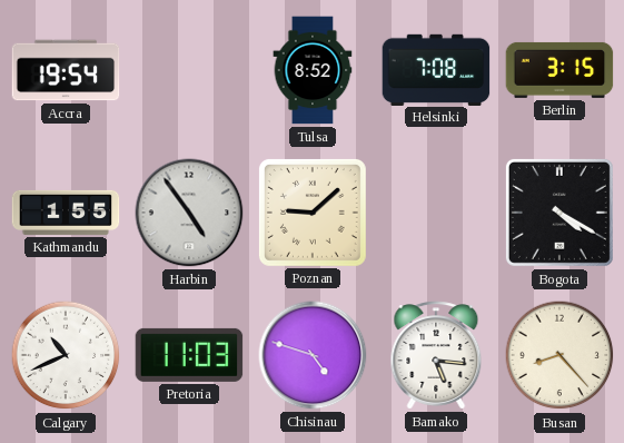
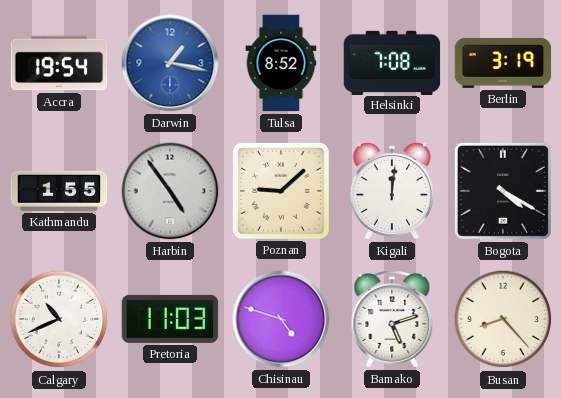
Darwin: none -> 1:17 (170, 63)
Berlin: 3:15 -> 3:19 (503, 63)
Kigali: none -> 12:01 (392, 191)
Bamako: 5:16 -> 5:12 (392, 319)
